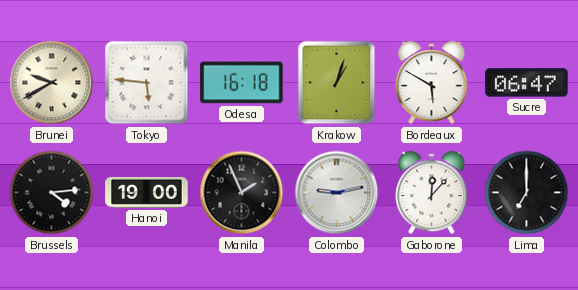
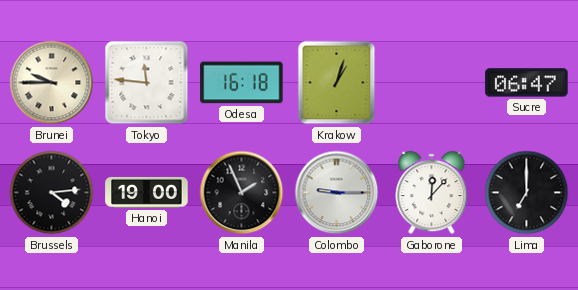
Brunei: 9:40 -> 9:45 (52, 83)
Tokyo: 5:46 -> 11:46 (147, 83)
Bordeaux: 5:50 -> none (432, 83)
Colombo: 9:13 -> 9:15 (337, 193)
